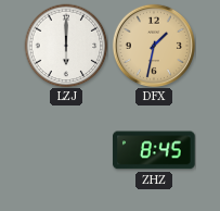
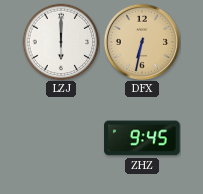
DFX: 1:32 -> 6:32 (142, 42)
ZHZ: 8:45 -> 9:45 (142, 138)
